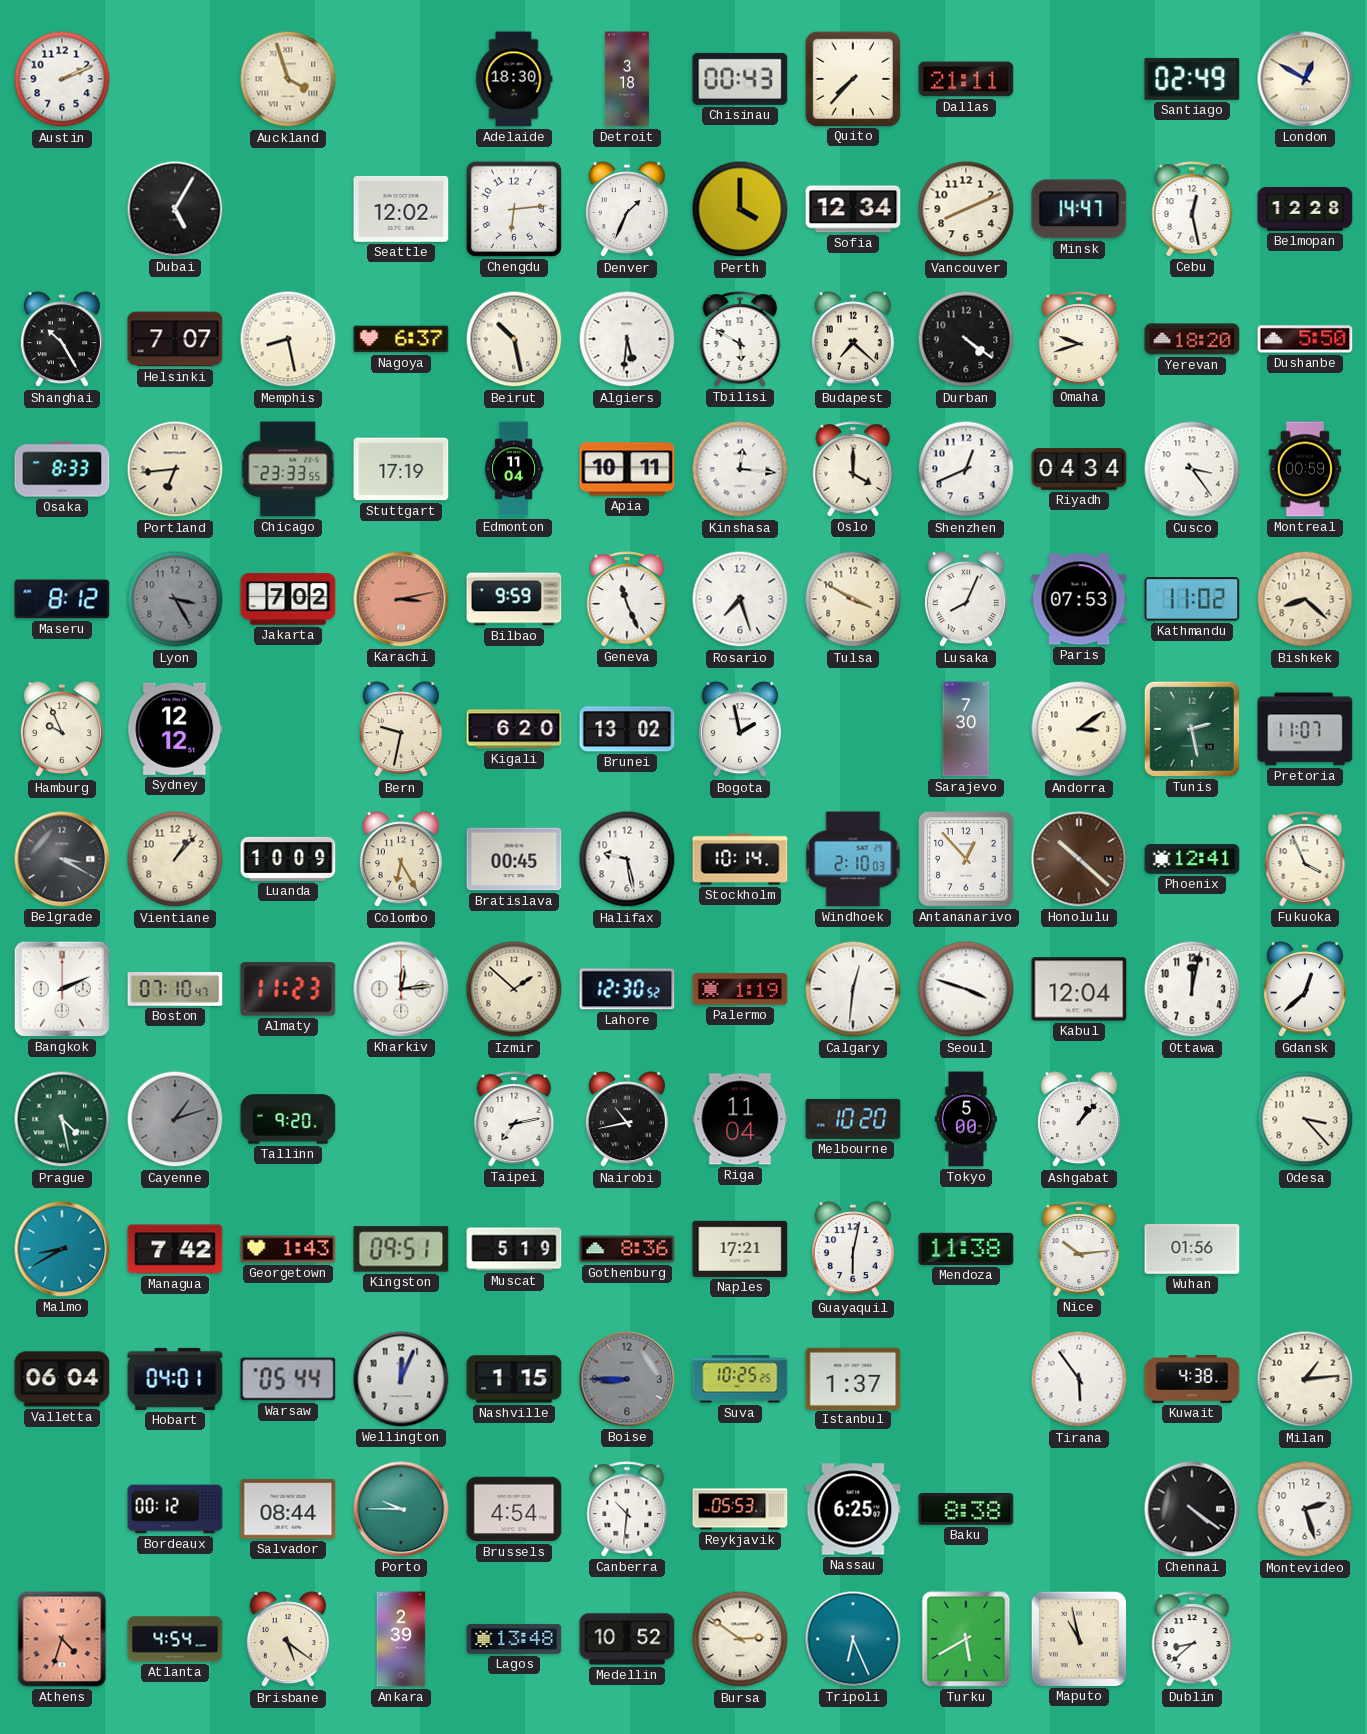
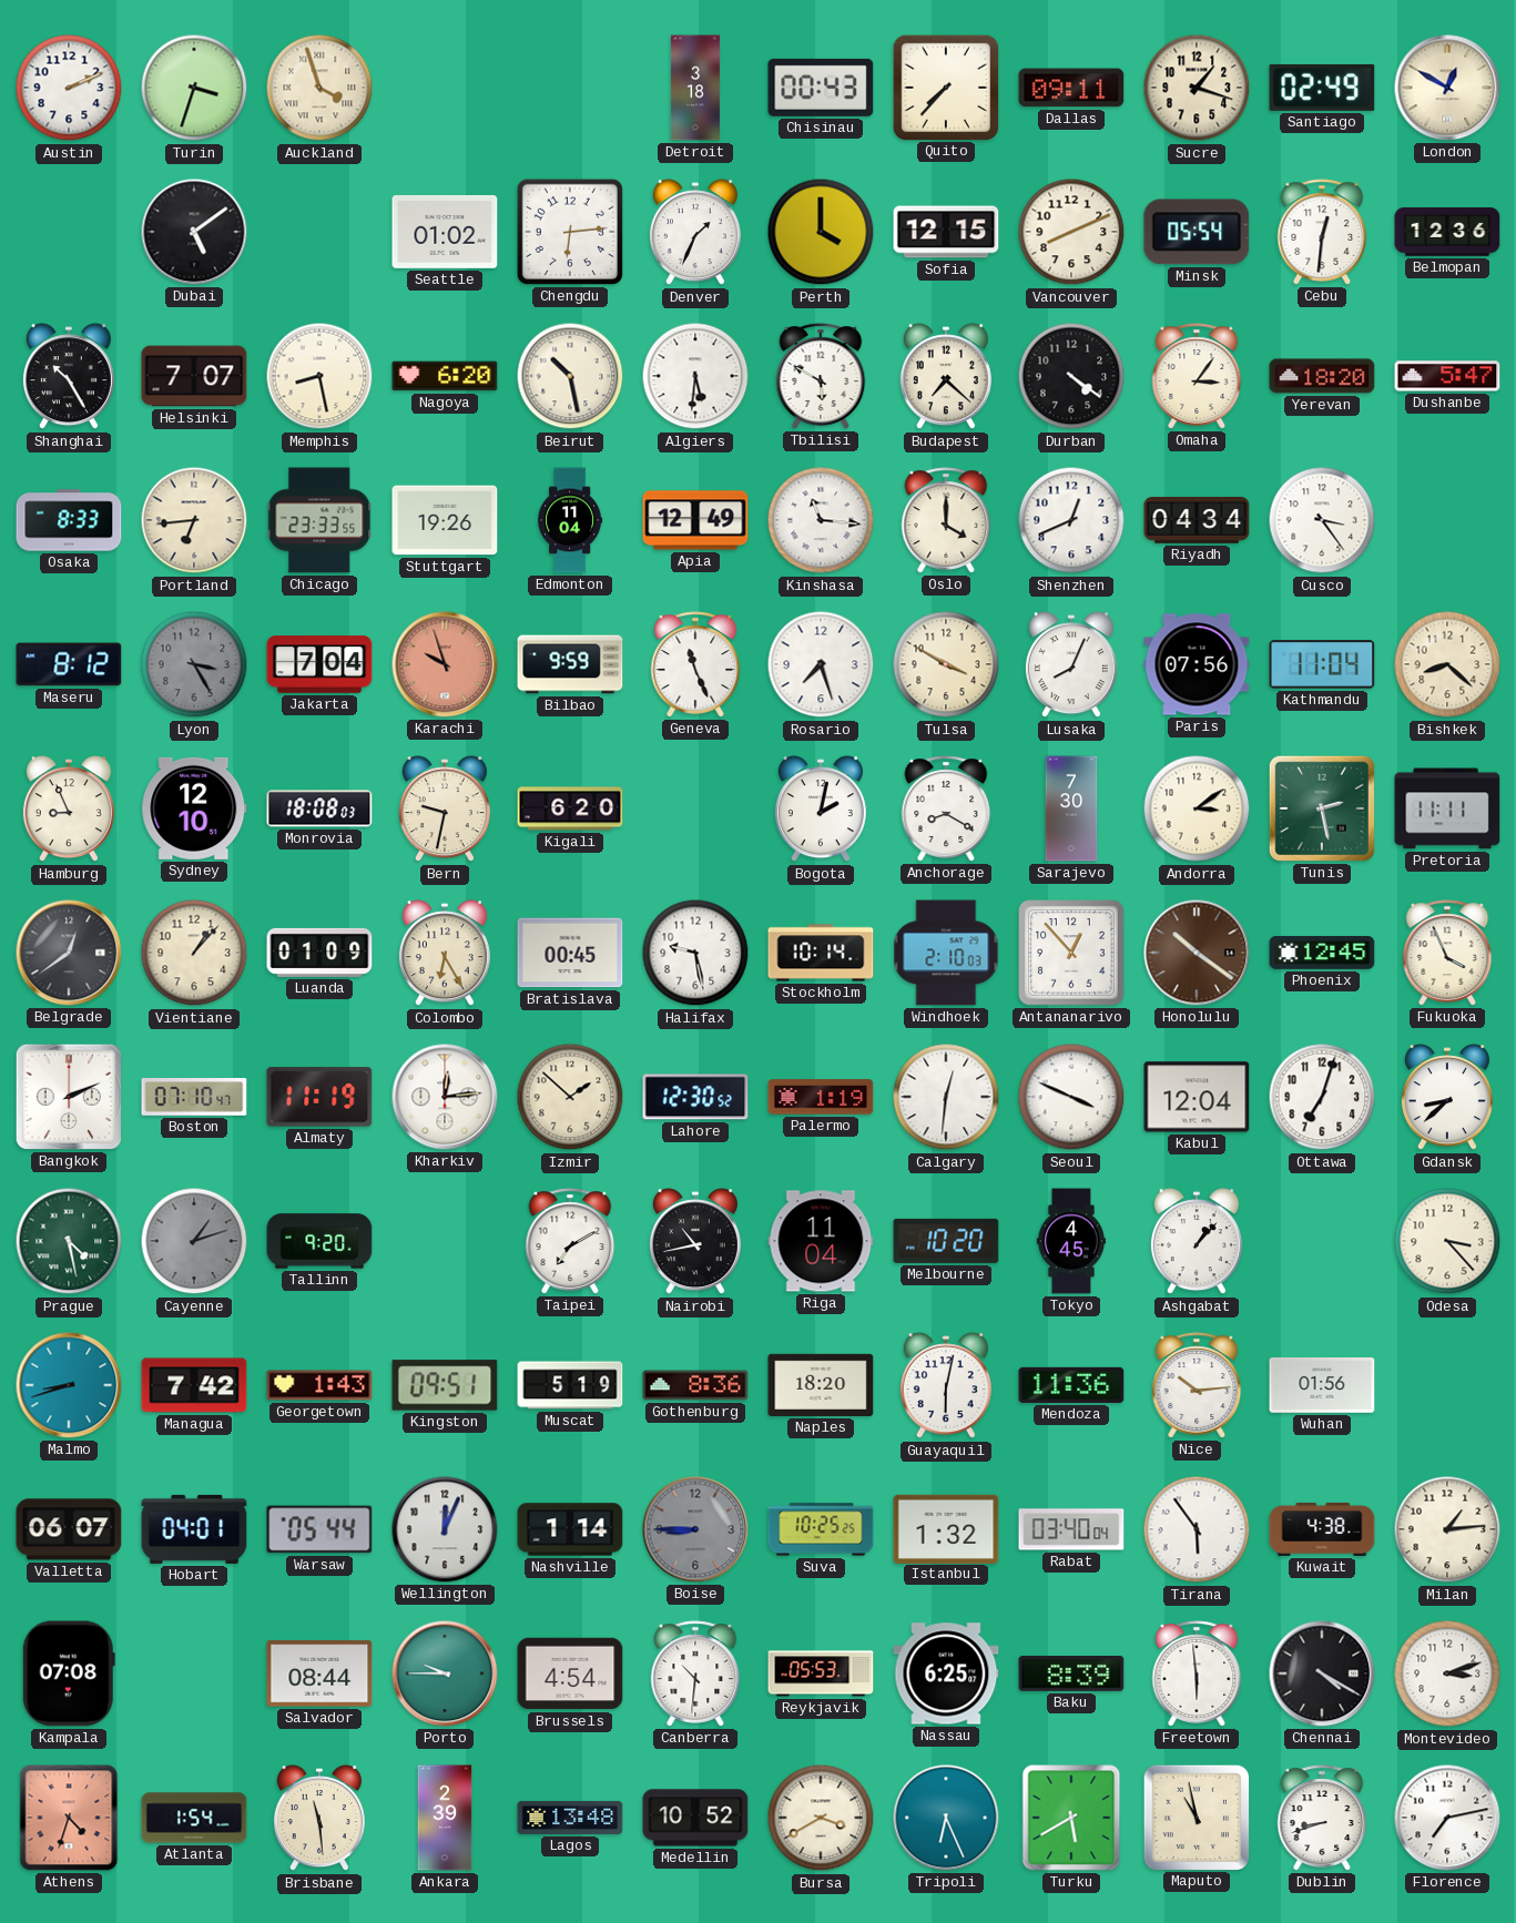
Turin: none -> 3:33 (194, 88)
Adelaide: 18:30 -> none (514, 79)
Dallas: 21:11 -> 09:11 (1071, 88)
Sucre: none -> 1:18 (1197, 88)
Dubai: 5:05 -> 5:09 (194, 232)
Seattle: 12:02 -> 01:02 (445, 232)
Sofia: 12:34 -> 12:15 (946, 232)
Minsk: 14:47 -> 05:54 (1197, 232)
Cebu: 12:28 -> 12:31 (1322, 232)
Belmopan: 12:28 -> 12:36 (1447, 233)
Nagoya: 6:37 -> 6:20 (445, 376)
Omaha: 9:42 -> 3:06 (1197, 376)
Dushanbe: 5:50 -> 5:47 (1447, 376)
Stuttgart: 17:19 -> 19:26 (445, 520)
Apia: 10:11 -> 12:49 (695, 520)
Kinshasa: 12:16 -> 11:16 (821, 520)
Montreal: 00:59 -> none (1305, 469)
Jakarta: 7:02 -> 7:04 (319, 664)
Karachi: 3:13 -> 9:57 (445, 664)
Paris: 07:53 -> 07:56 (1197, 664)
Kathmandu: 11:02 -> 11:04 (1322, 664)
Hamburg: 9:56 -> 8:56 (69, 810)
Sydney: 12:12 -> 12:10 (194, 808)
Monrovia: none -> 18:08 (319, 808)
Brunei: 13:02 -> none (627, 729)
Bogota: 1:58 -> 2:02 (821, 810)
Anchorage: none -> 8:20 (946, 808)
Pretoria: 11:07 -> 11:11 (1447, 808)
Belgrade: 3:20 -> 12:39 (69, 953)
Luanda: 10:09 -> 01:09 (319, 953)
Honolulu: 10:22 -> 10:21 (1197, 953)
Phoenix: 12:41 -> 12:45 (1322, 954)
Almaty: 11:23 -> 11:19 (319, 1097)
Seoul: 3:48 -> 3:49 (1071, 1097)
Ottawa: 12:02 -> 7:03 (1322, 1097)
Gdansk: 12:38 -> 8:38 (1447, 1098)
Taipei: 7:13 -> 7:10 (570, 1241)
Tokyo: 5:00 -> 4:45 (1070, 1241)
Malmo: 8:40 -> 8:42 (69, 1385)
Naples: 17:21 -> 18:20 (821, 1385)
Mendoza: 11:38 -> 11:36 (1071, 1385)
Valletta: 06:04 -> 06:07 (69, 1529)
Nashville: 1:15 -> 1:14 (570, 1529)
Istanbul: 1:37 -> 1:32 (946, 1528)
Rabat: none -> 03:40 (1071, 1529)
Kampala: none -> 07:08 (69, 1673)
Bordeaux: 00:12 -> none (175, 1509)
Baku: 8:38 -> 8:39 (1071, 1675)
Freetown: none -> 5:59 (1197, 1673)
Chennai: 4:21 -> 4:20 (1322, 1673)
Montevideo: 2:27 -> 3:12 (1447, 1673)
Atlanta: 4:54 -> 1:54 (194, 1818)
Brisbane: 5:21 -> 11:29 (319, 1819)
Bursa: 2:51 -> 3:40 (821, 1818)
Dublin: 8:38 -> 8:42 (1322, 1818)
Florence: none -> 7:13 (1447, 1818)
